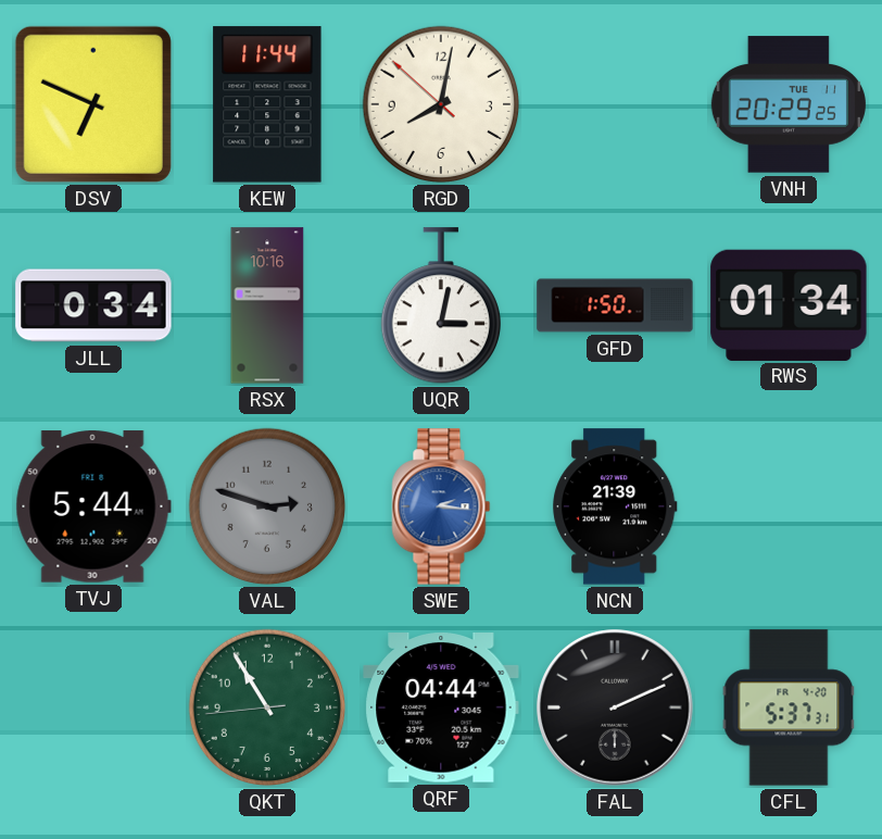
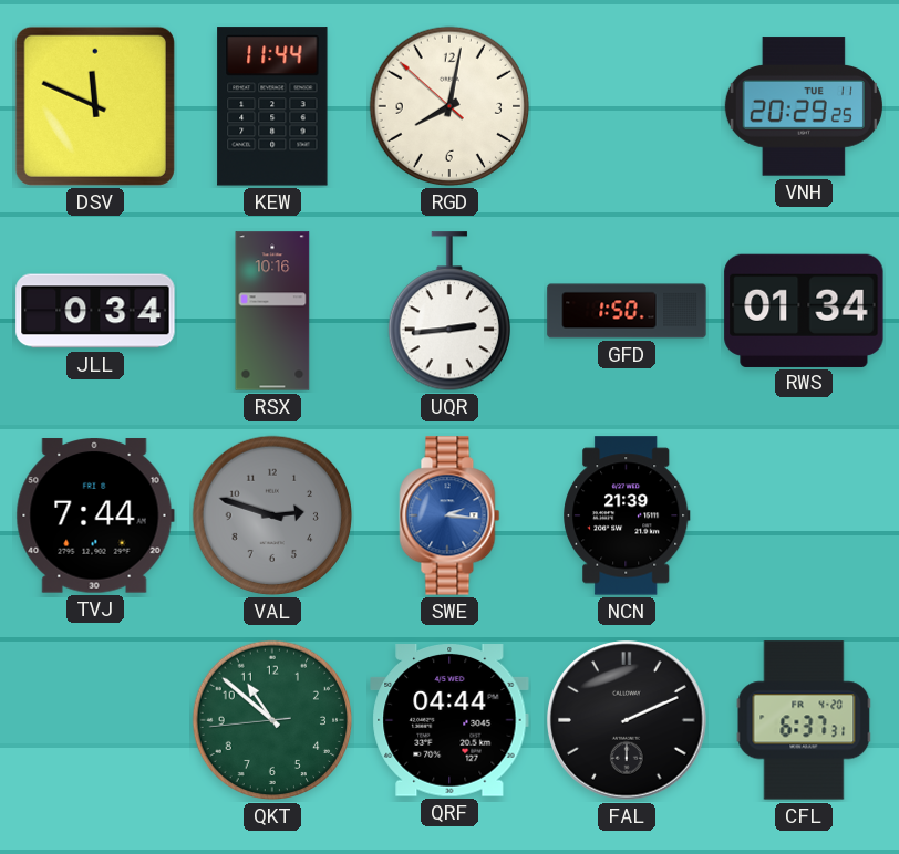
DSV: 6:49 -> 11:49 (95, 106)
UQR: 3:02 -> 2:44 (448, 312)
TVJ: 5:44 -> 7:44 (95, 515)
QKT: 10:54 -> 10:51 (272, 720)
CFL: 5:37 -> 6:37 (804, 720)
